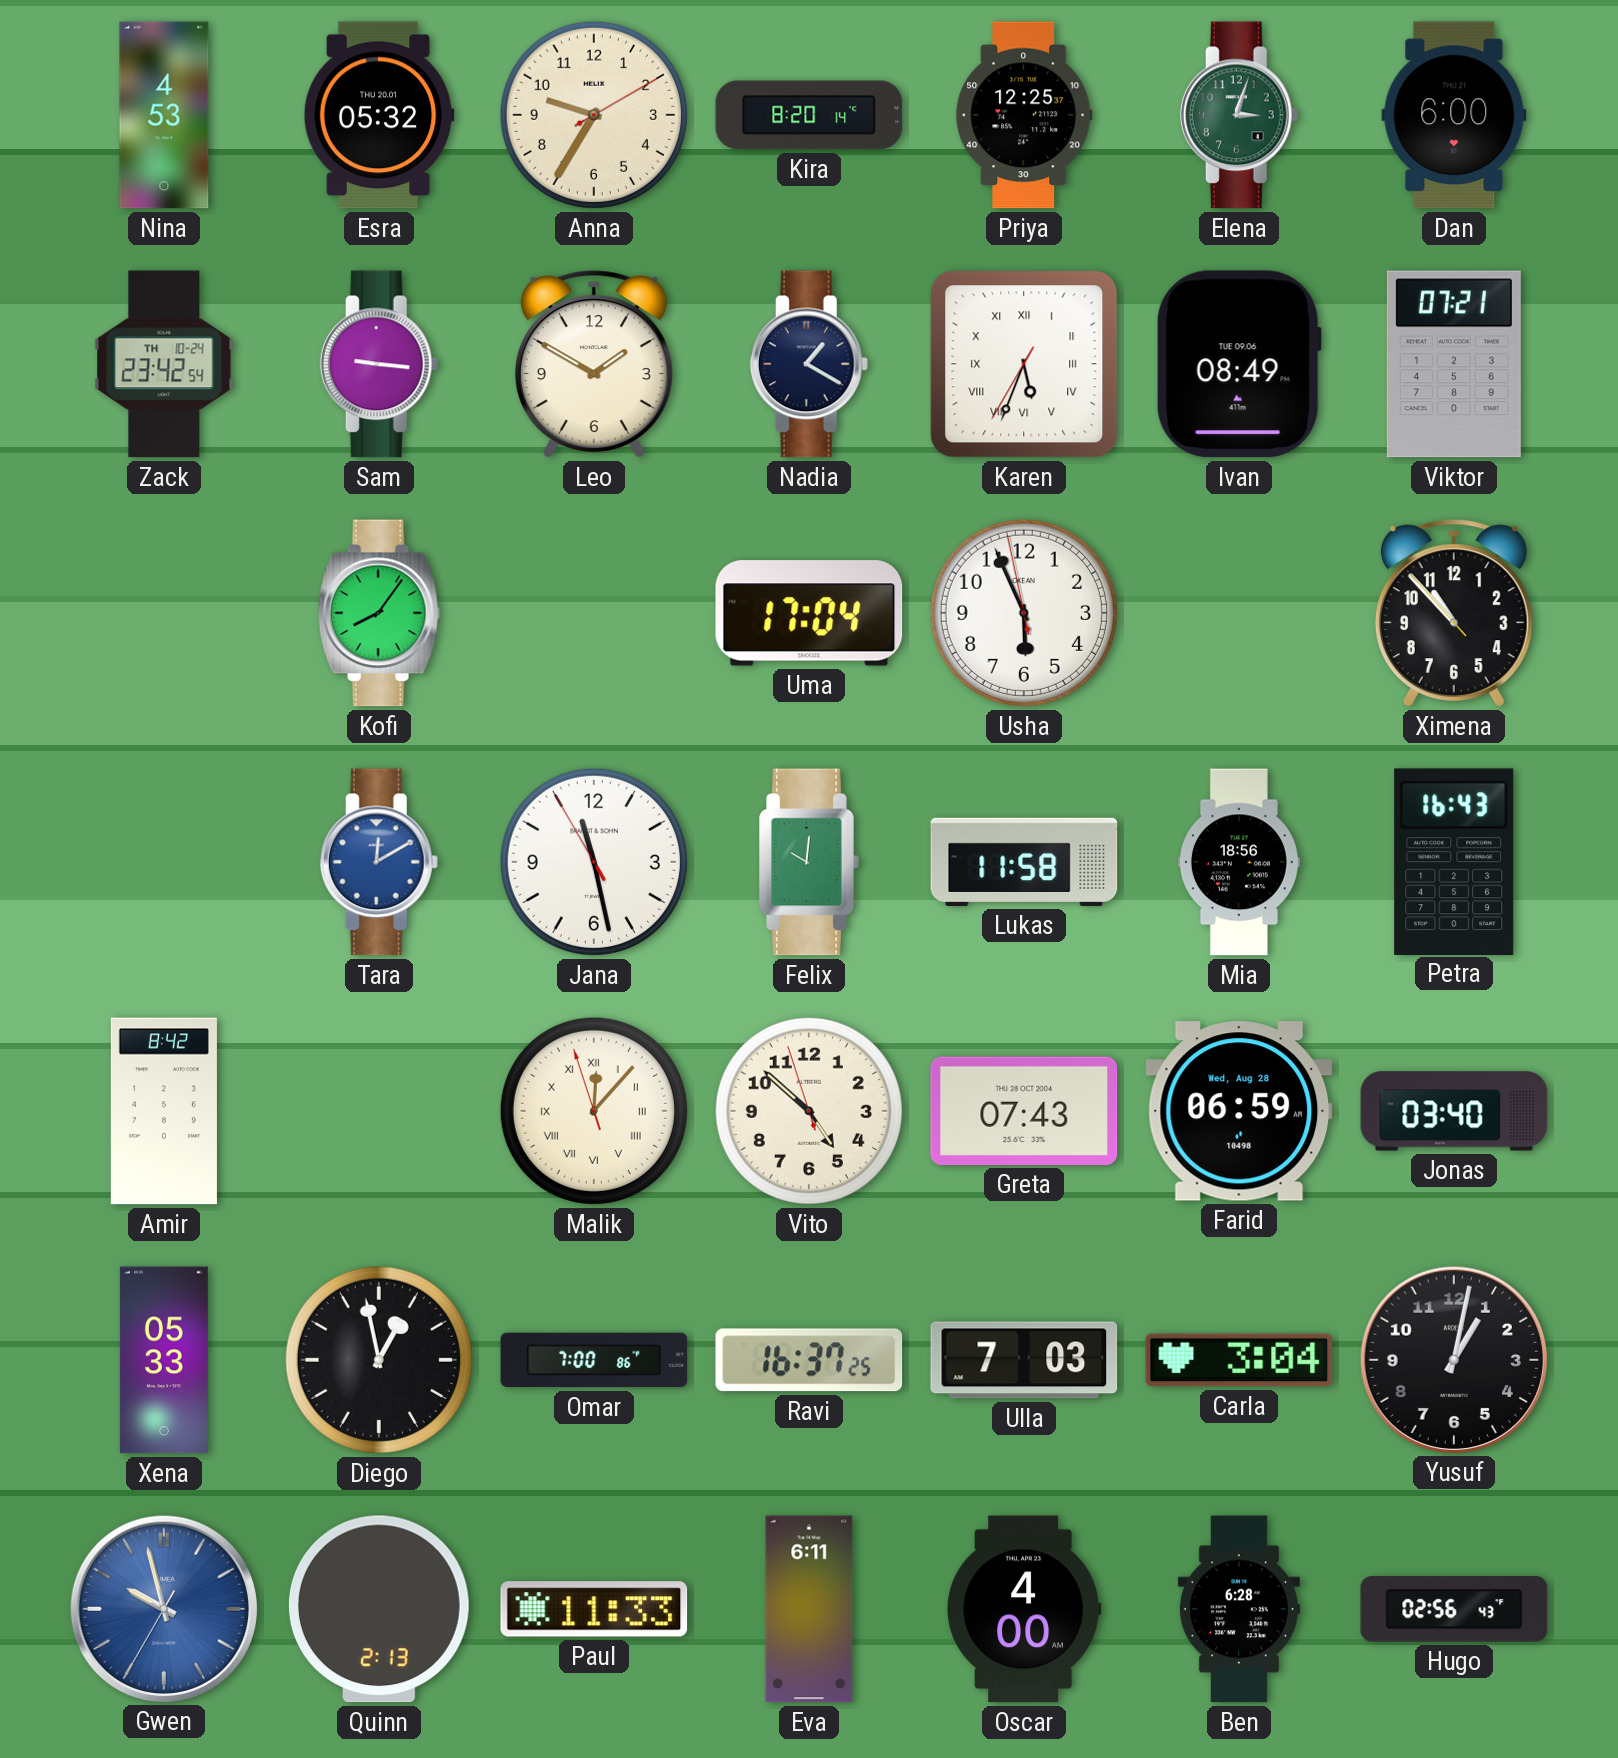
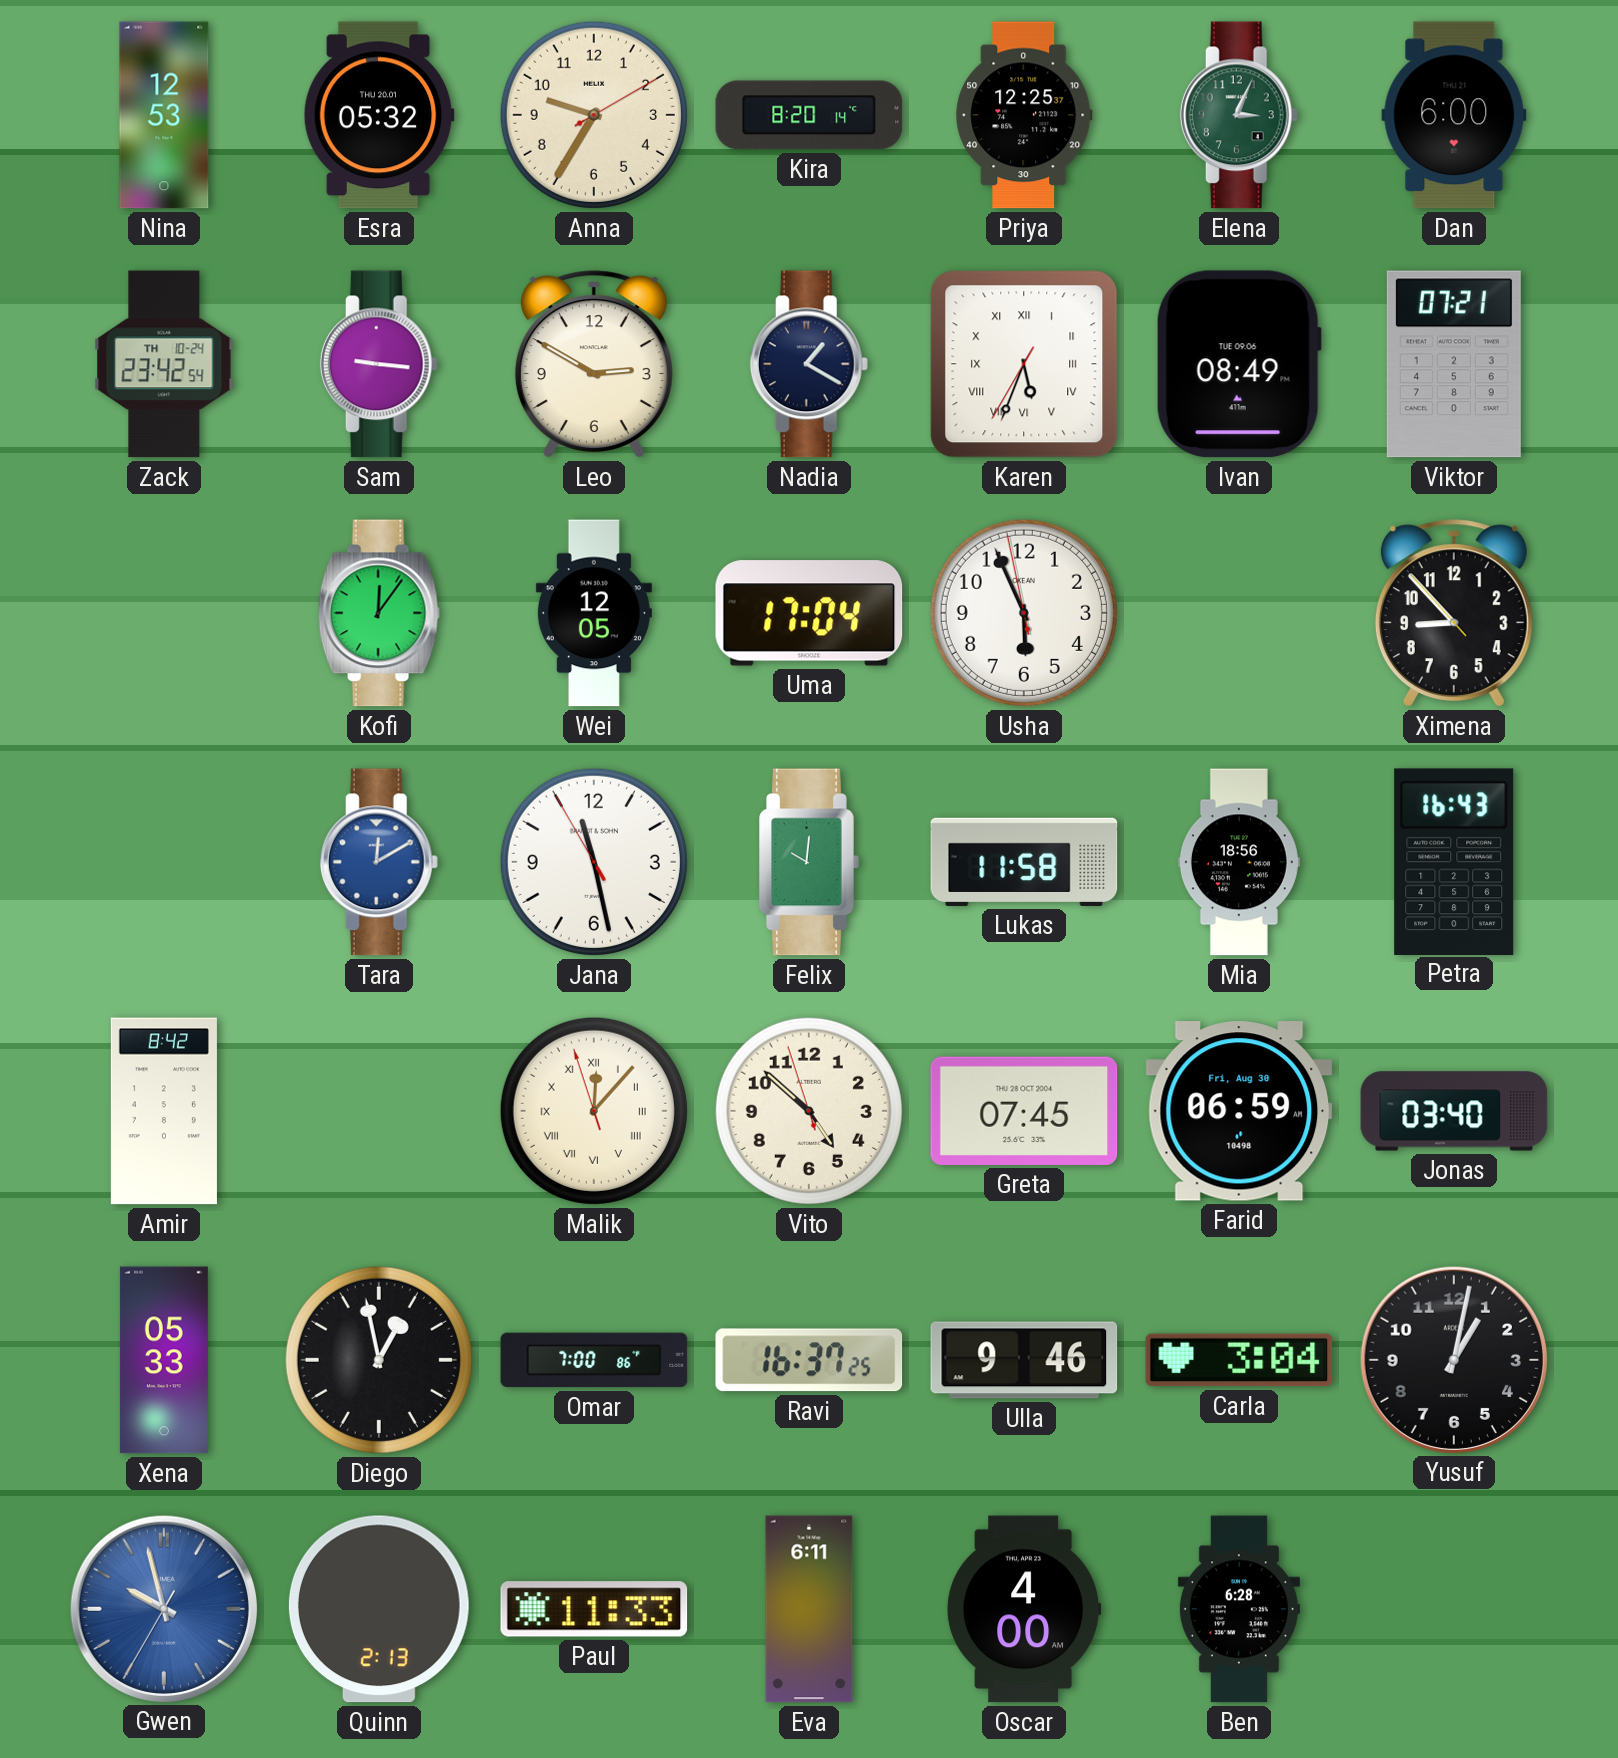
Nina: 4:53 -> 12:53 (164, 115)
Elena: 3:03 -> 3:04 (1239, 115)
Leo: 1:50 -> 2:50 (594, 364)
Kofi: 8:06 -> 12:06 (379, 613)
Wei: none -> 12:05 (594, 613)
Ximena: 10:52 -> 8:52 (1454, 613)
Greta: 07:43 -> 07:45 (1024, 1111)
Farid date: Wed, Aug 28 -> Fri, Aug 30 (1239, 1111)
Ulla: 7:03 -> 9:46 (1024, 1360)
Hugo: 02:56 -> none (1454, 1609)
